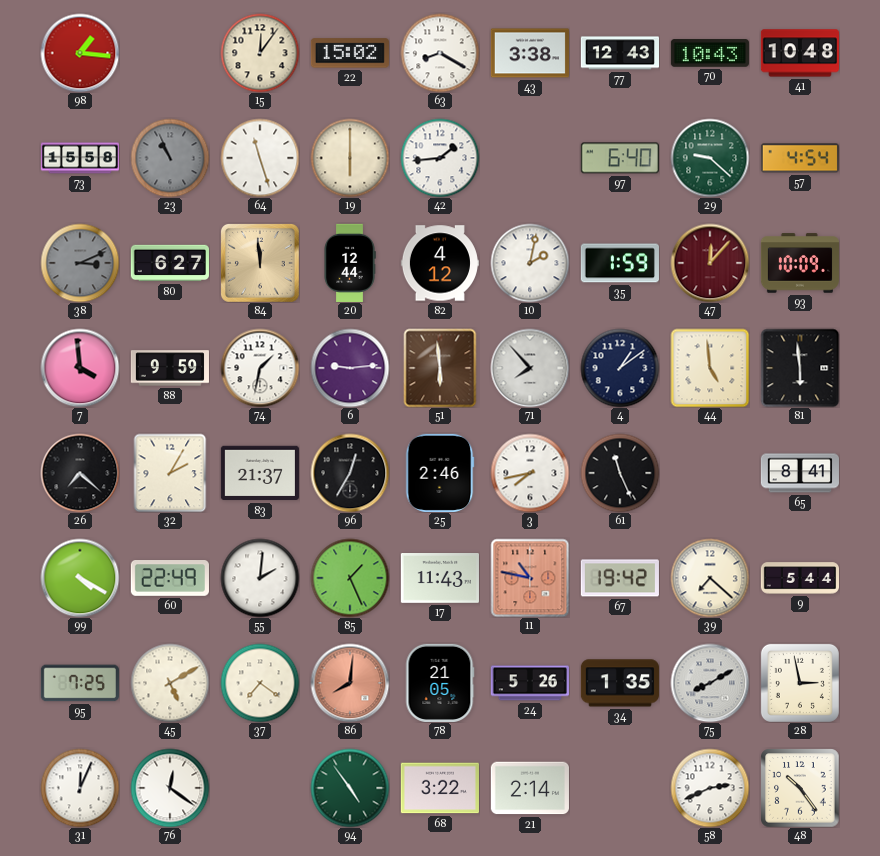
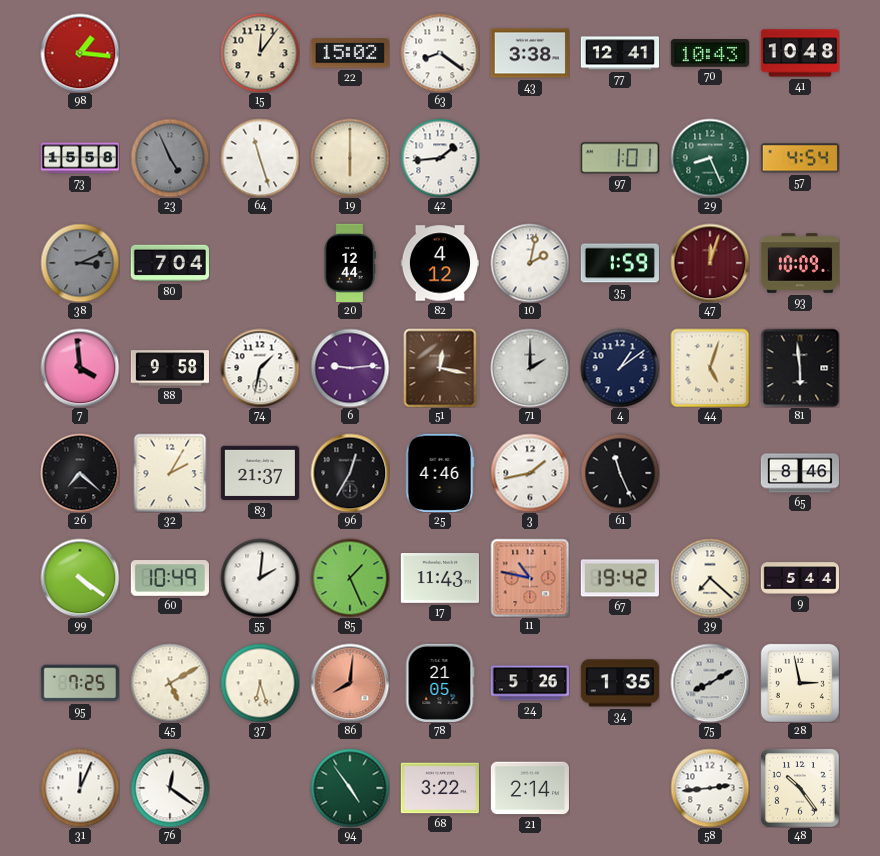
63: 8:20 -> 8:21 (440, 53)
77: 12:43 -> 12:41 (619, 53)
23: 10:56 -> 4:56 (170, 158)
97: 6:40 -> 1:01 (620, 158)
29: 9:22 -> 8:26 (710, 158)
80: 6:27 -> 7:04 (170, 263)
84: 11:59 -> none (260, 263)
47: 12:07 -> 12:03 (710, 263)
88: 9:59 -> 9:58 (170, 368)
51: 5:59 -> 12:17 (440, 368)
71: 7:53 -> 2:00 (530, 368)
44: 4:59 -> 5:03 (710, 368)
25: 2:46 -> 4:46 (440, 473)
3: 7:43 -> 1:43 (530, 473)
65: 8:41 -> 8:46 (800, 473)
99: 4:20 -> 4:21 (80, 578)
60: 22:49 -> 10:49 (170, 578)
37: 7:21 -> 6:27 (260, 683)
58: 2:41 -> 2:44 (710, 788)
